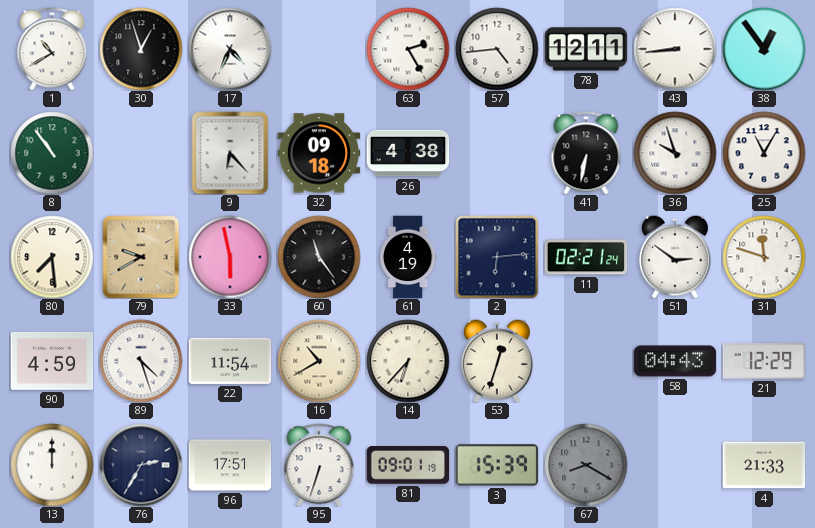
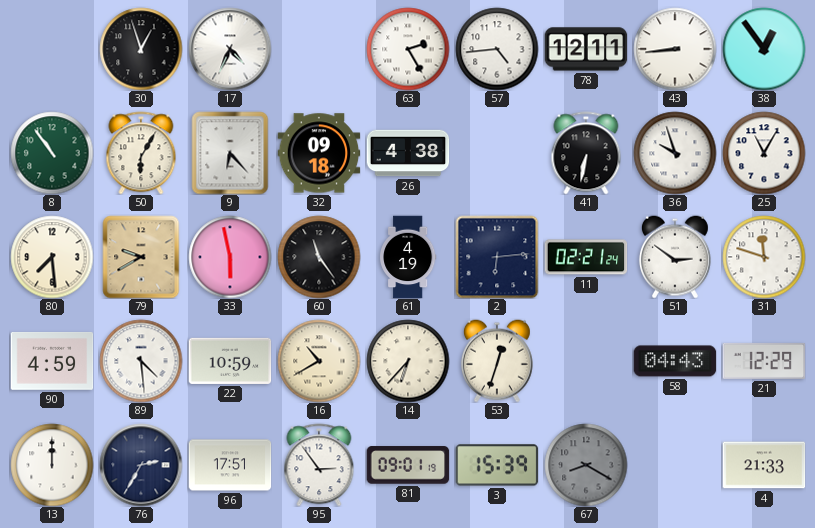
1: 10:40 -> none (52, 49)
50: none -> 6:05 (141, 153)
89: 4:27 -> 4:29 (141, 361)
22: 11:54 -> 10:59 (230, 361)
95: 6:33 -> 2:54 (319, 465)
